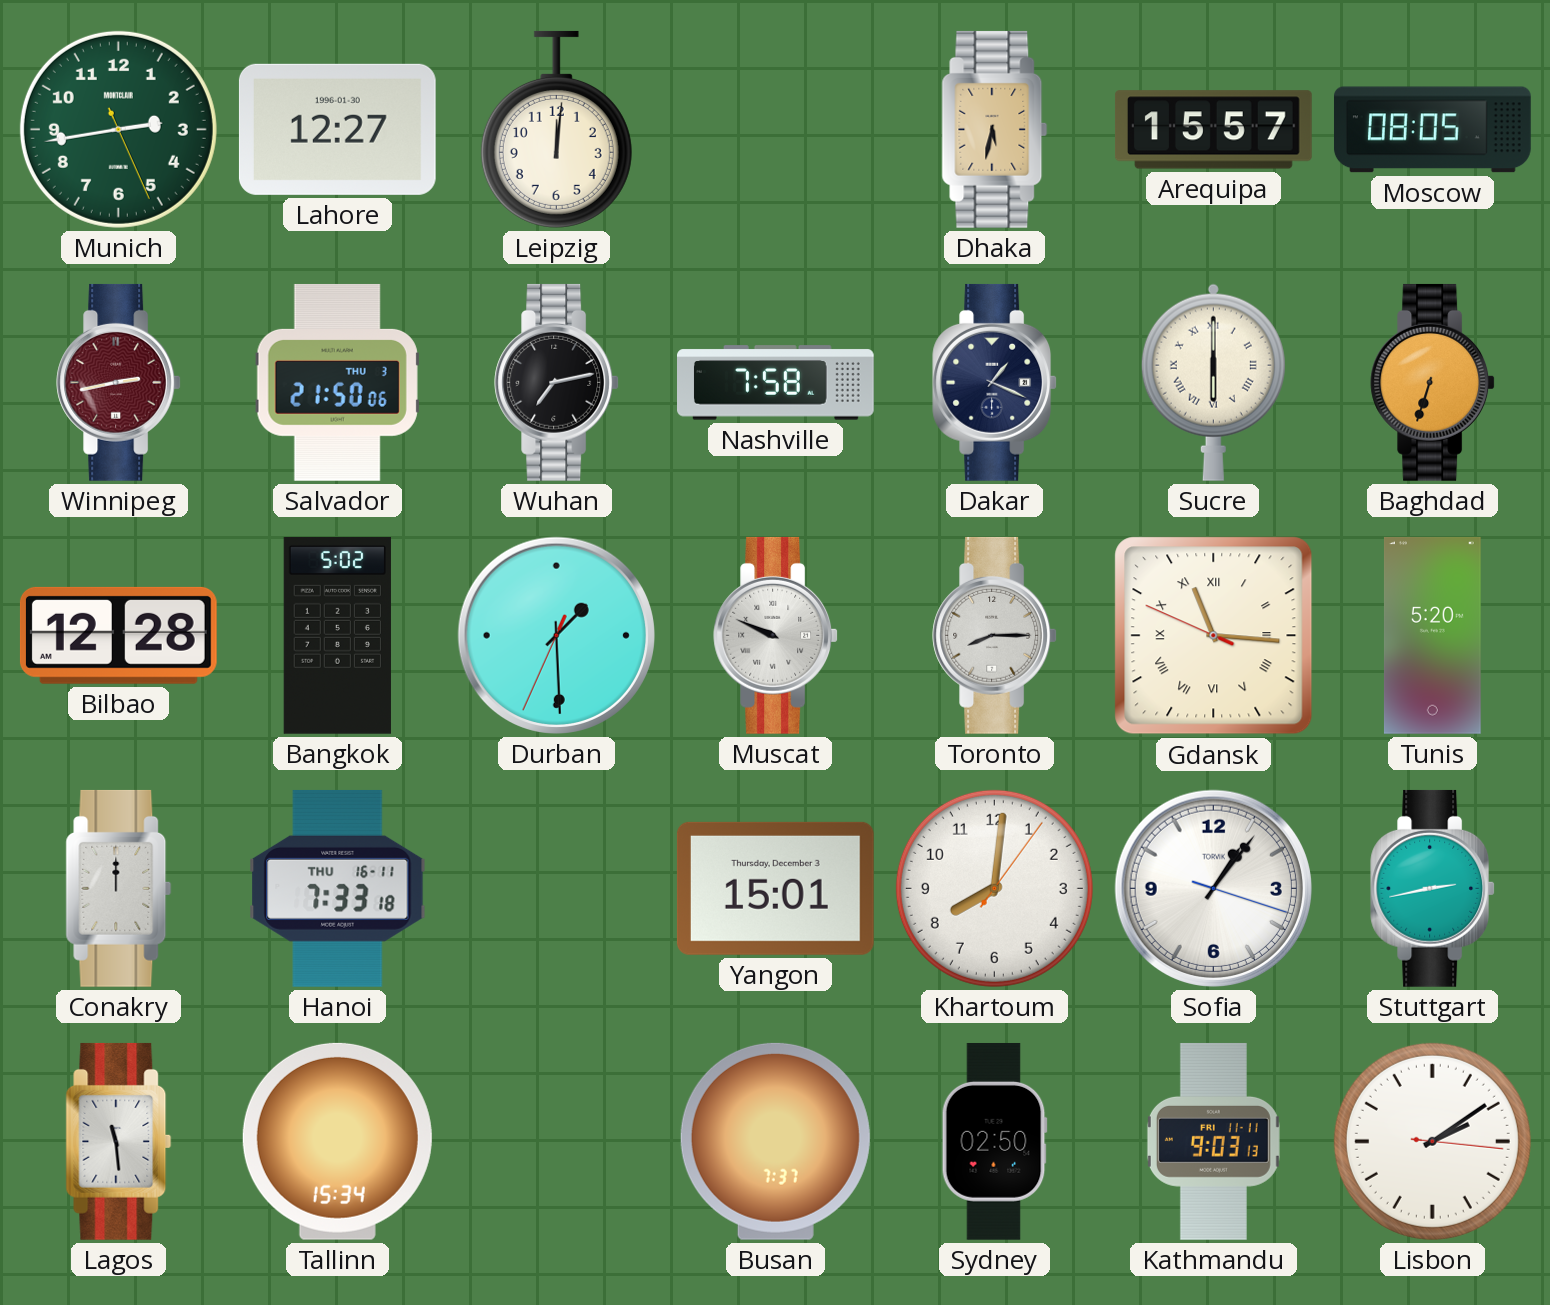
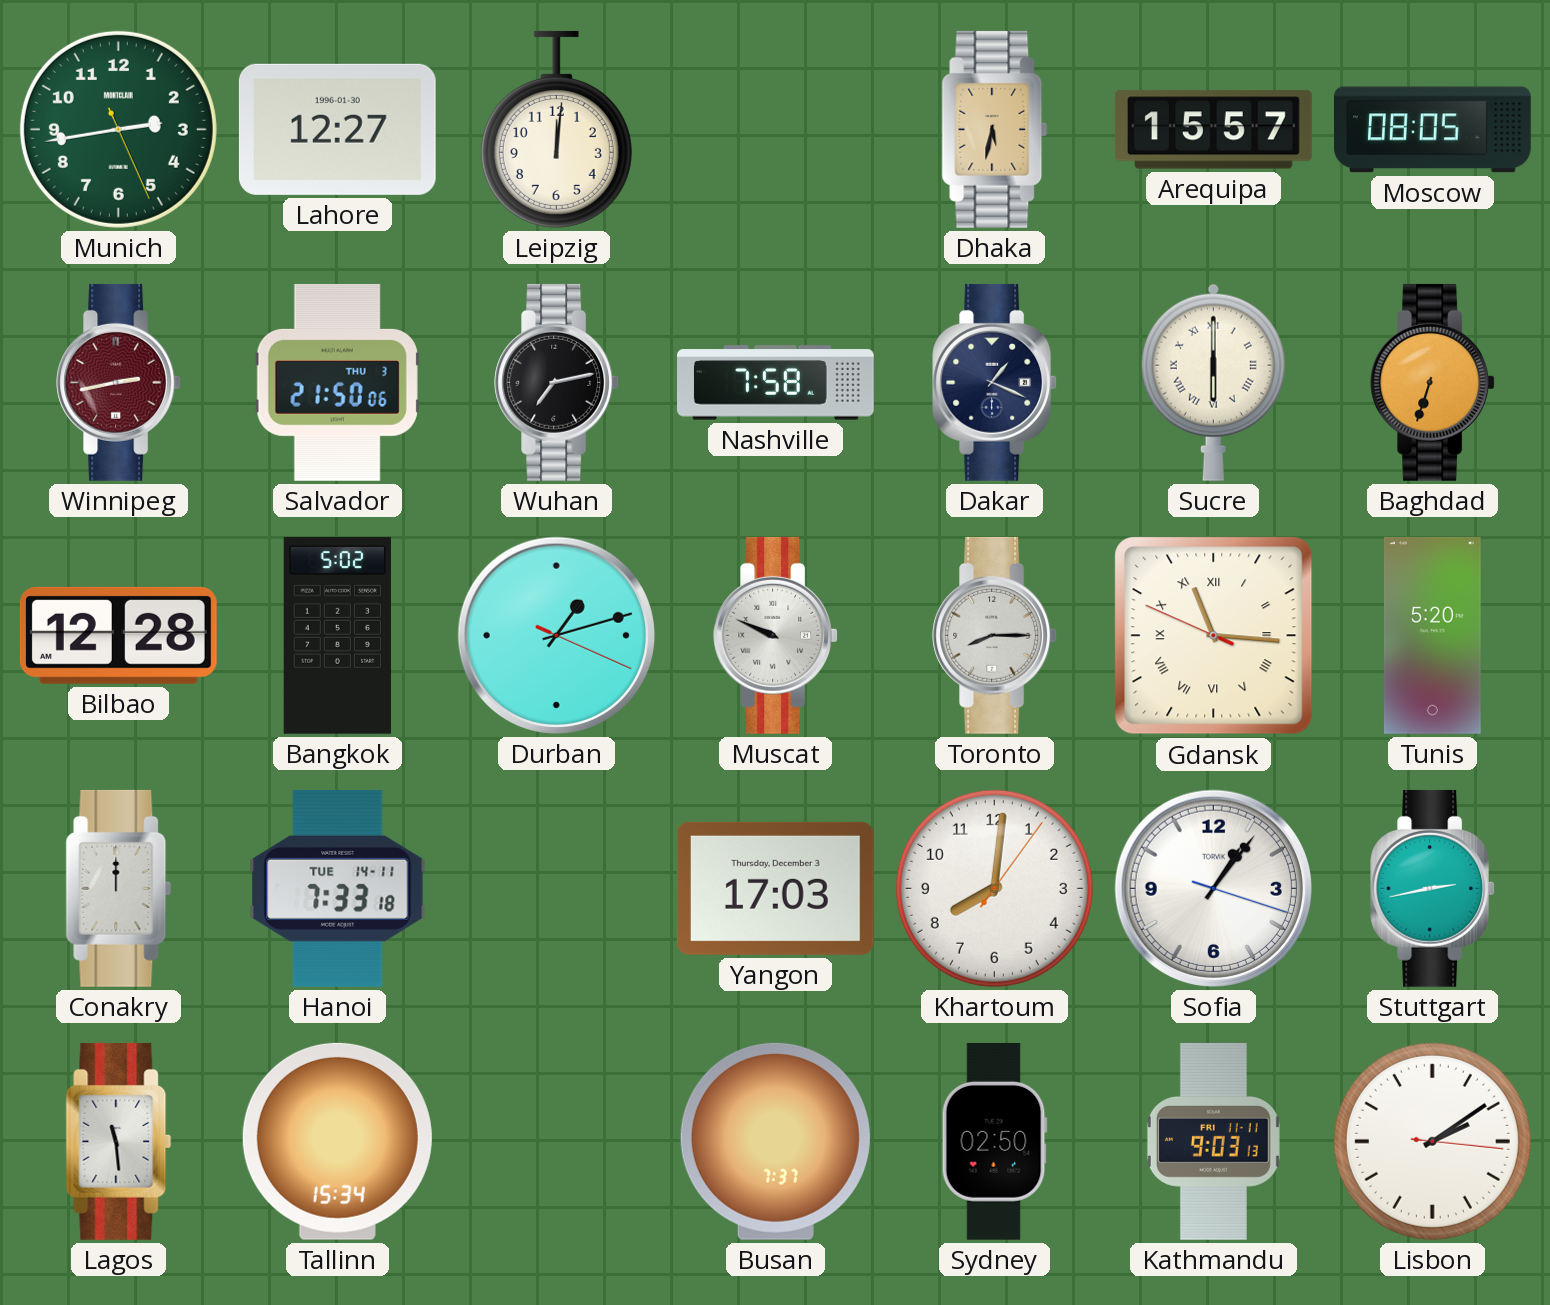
Durban: 1:29 -> 1:12 (556, 635)
Hanoi date: THU 16-11 -> TUE 14-11 (338, 888)
Yangon: 15:01 -> 17:03 (775, 888)
